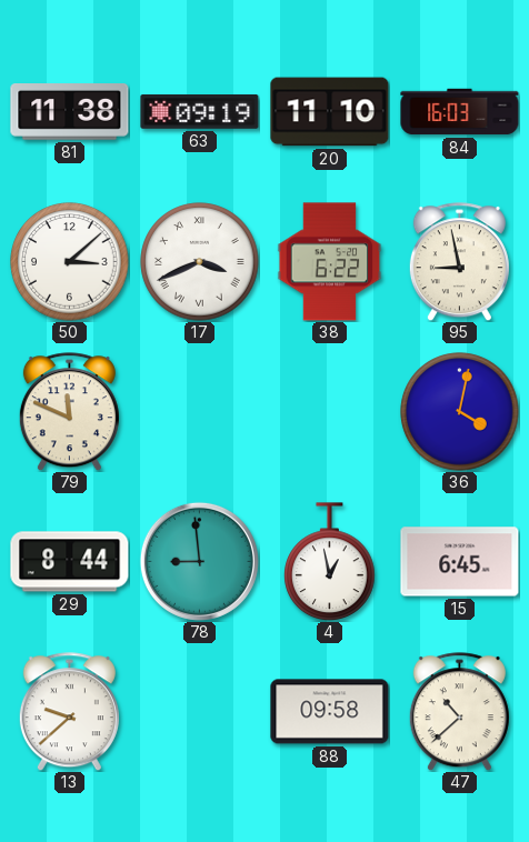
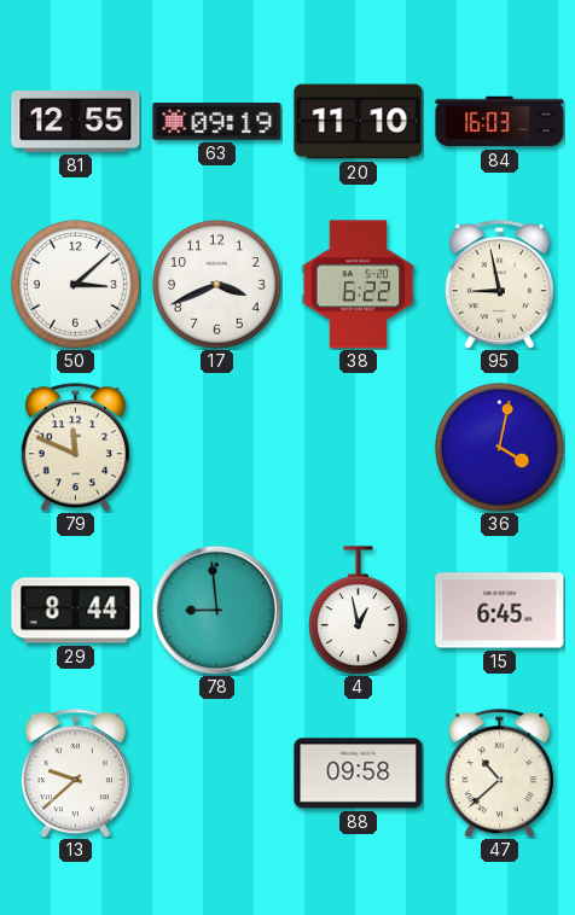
81: 11:38 -> 12:55 (76, 122)
17 numerals: Roman -> Arabic (217, 285)
